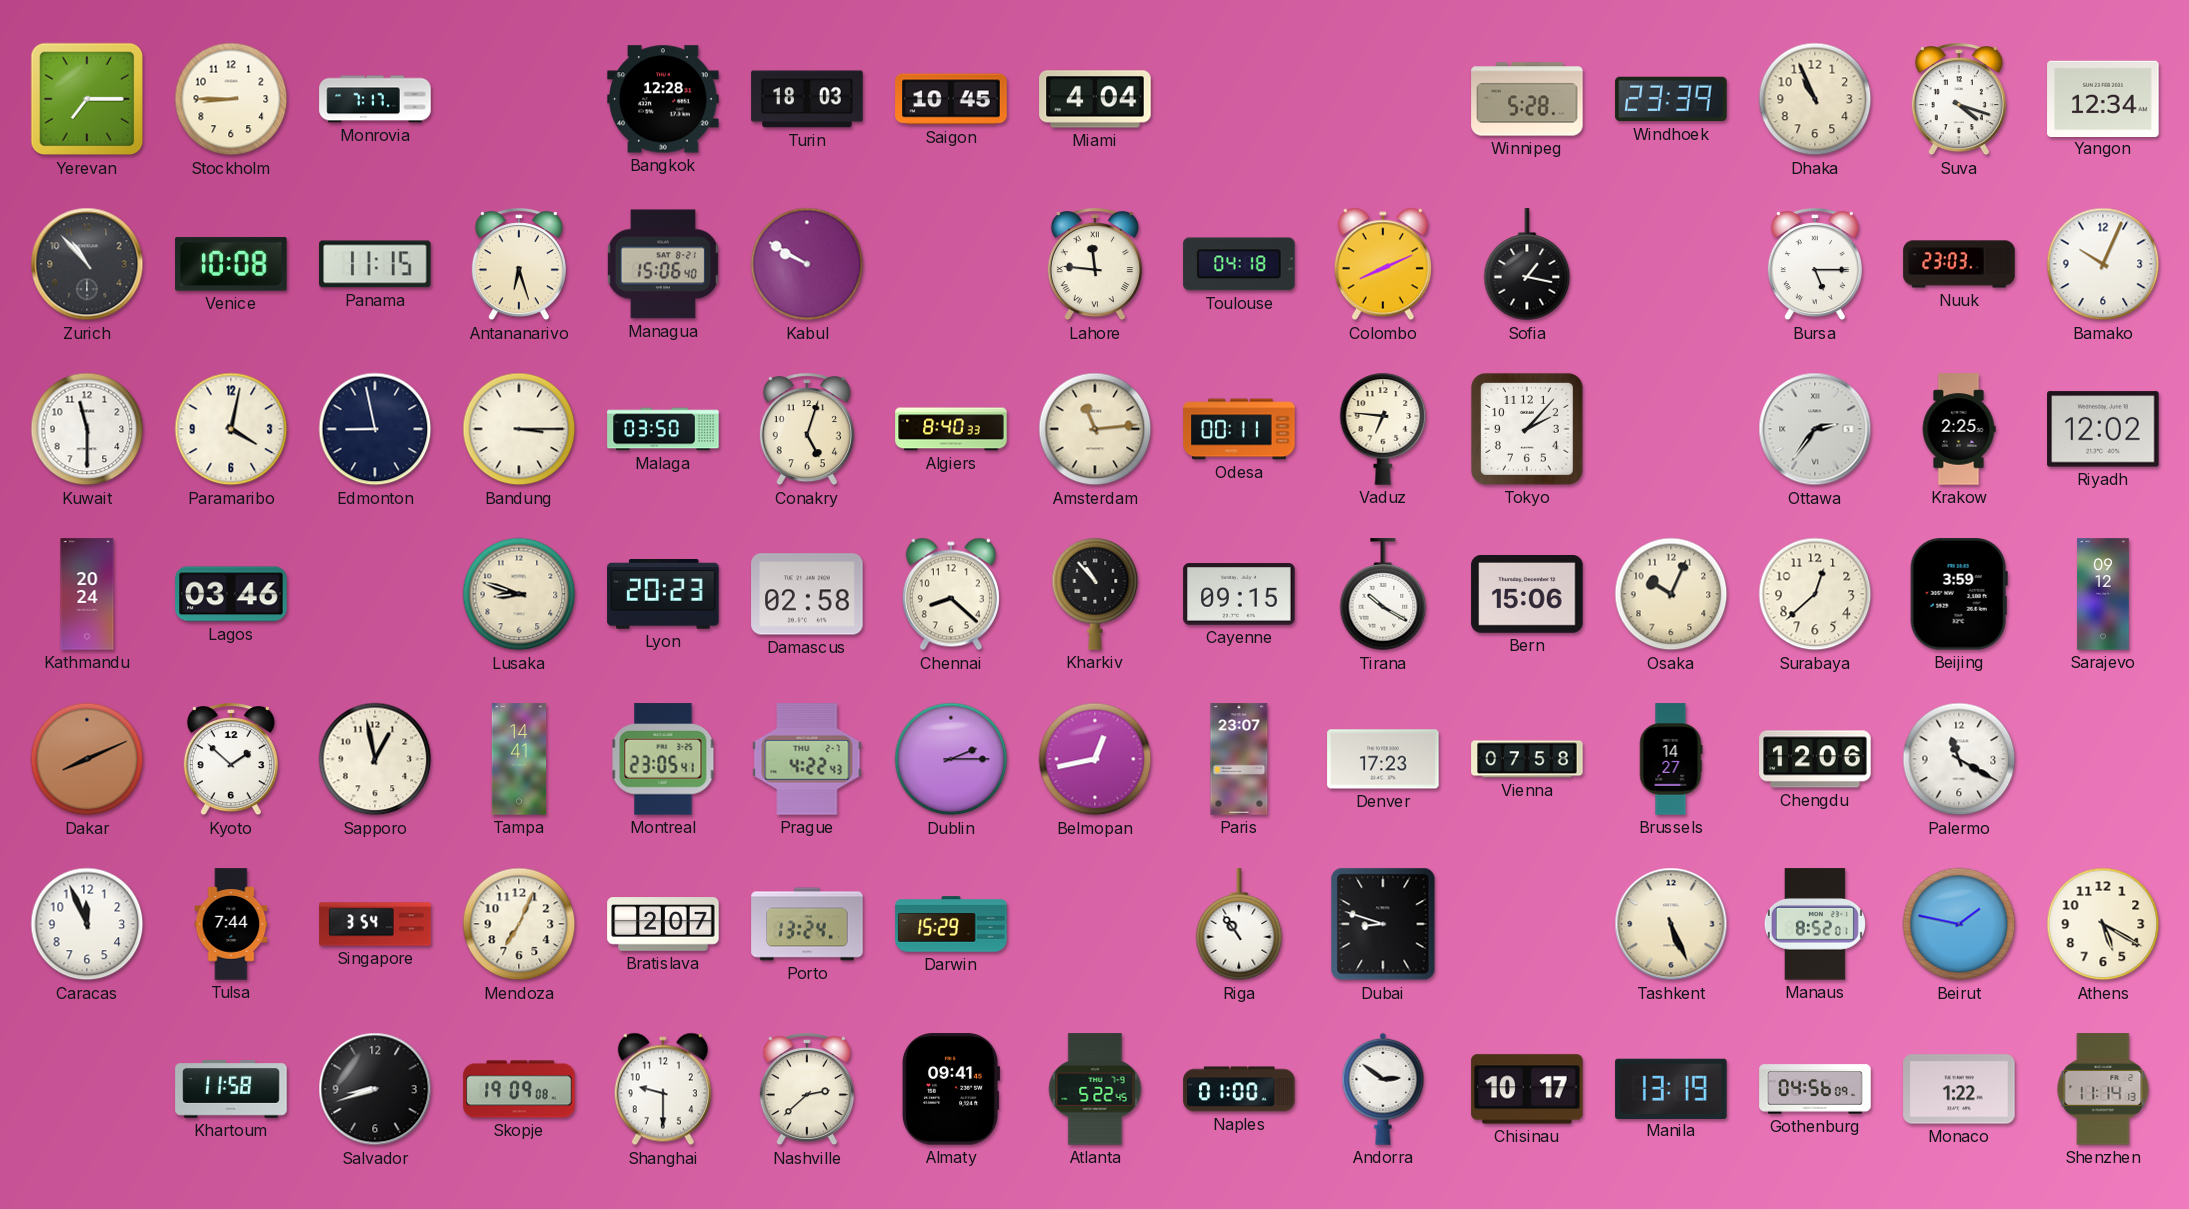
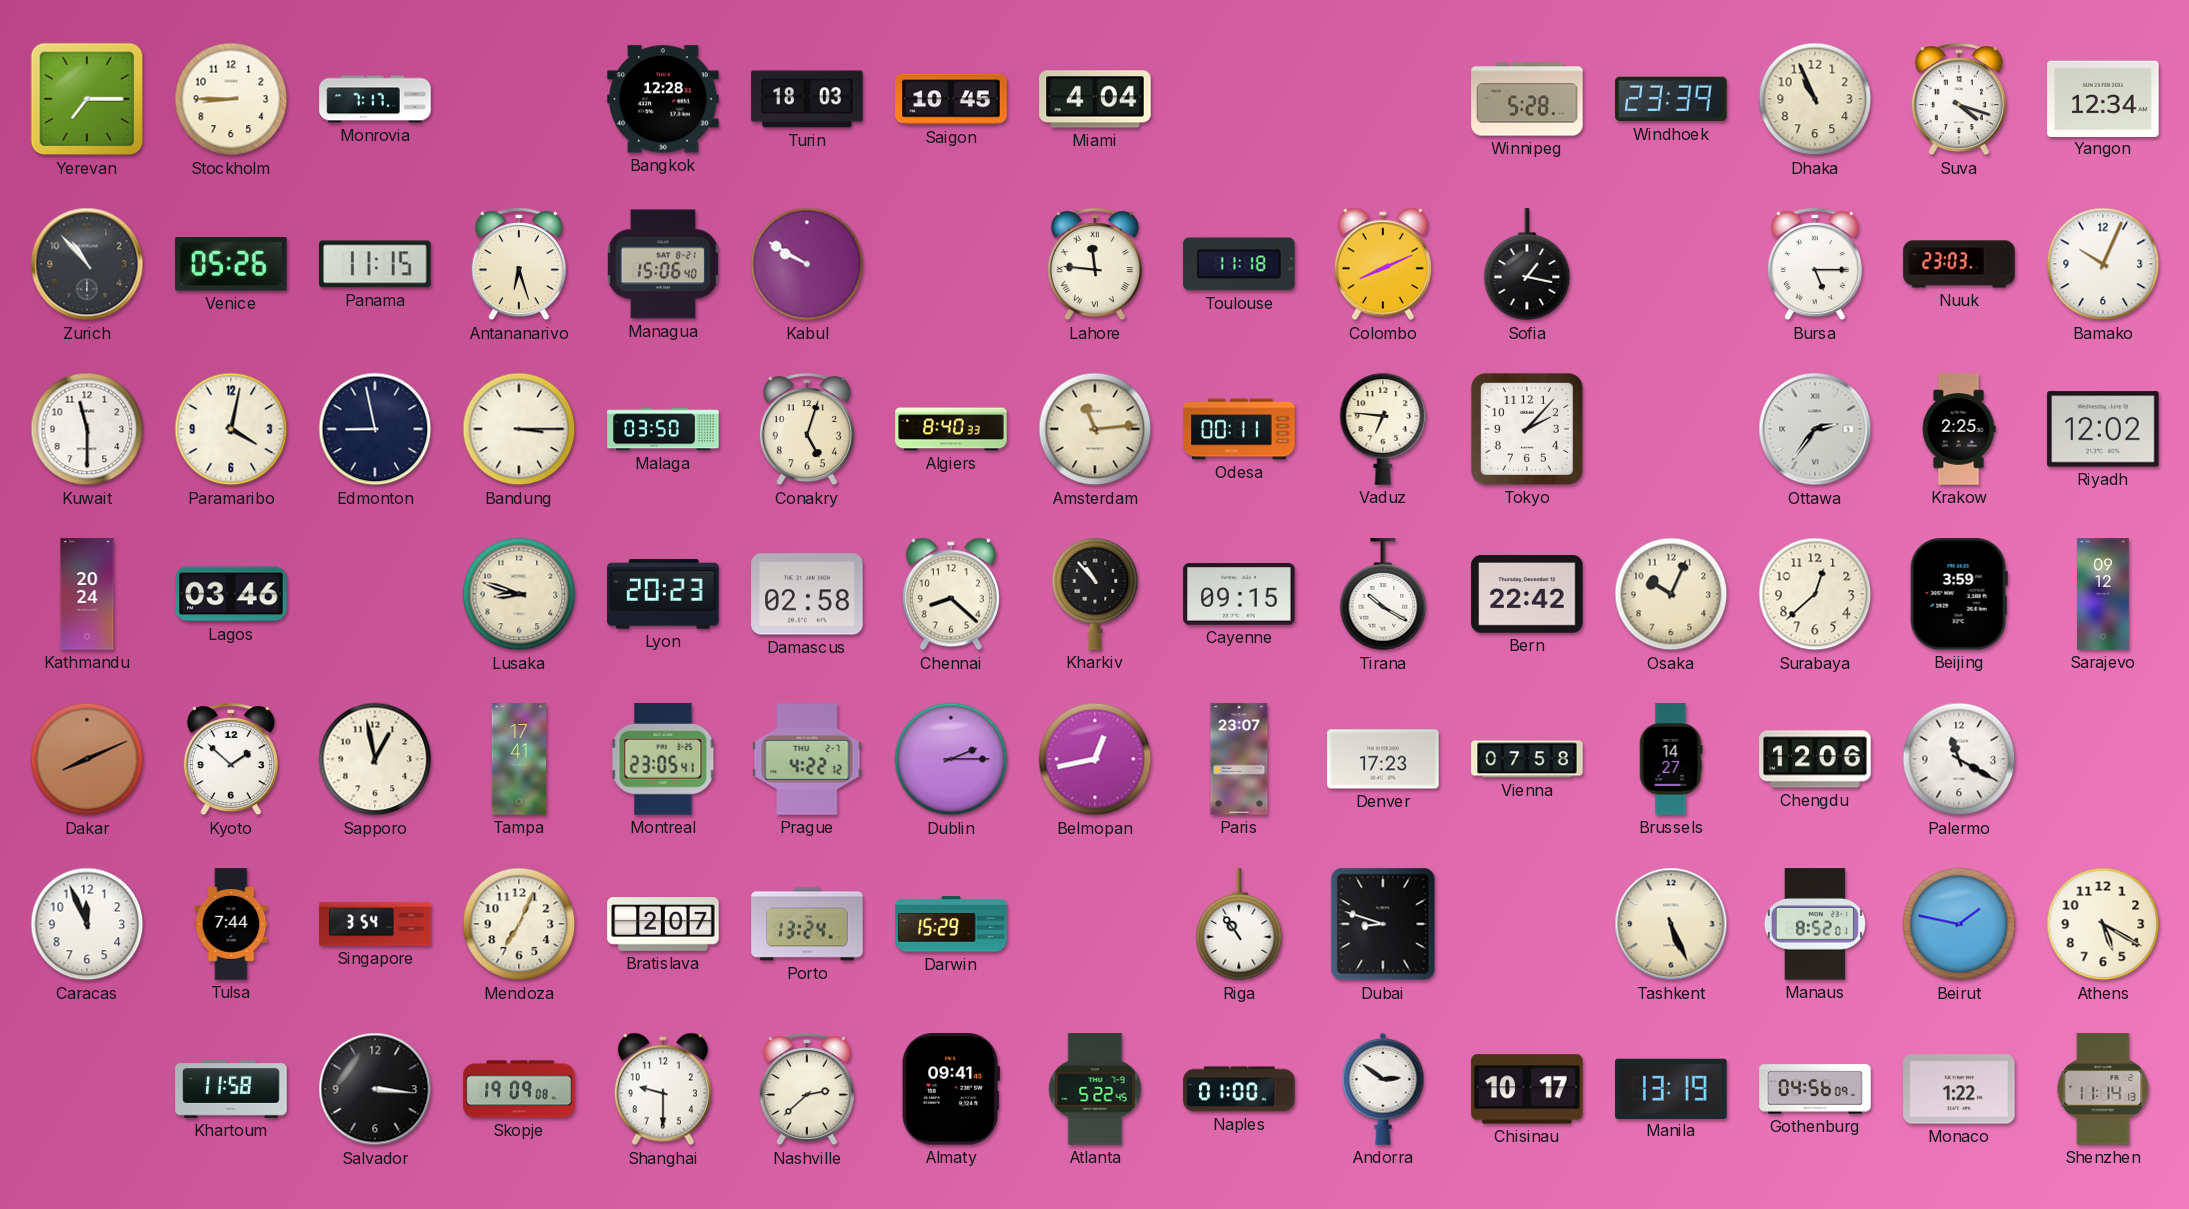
Venice: 10:08 -> 05:26 (231, 264)
Toulouse: 04:18 -> 11:18 (1239, 264)
Bern: 15:06 -> 22:42 (1527, 595)
Tampa: 14:41 -> 17:41 (519, 759)
Prague: 4:22:43 -> 4:22:12 (807, 759)
Salvador: 8:42 -> 3:16 (375, 1089)
